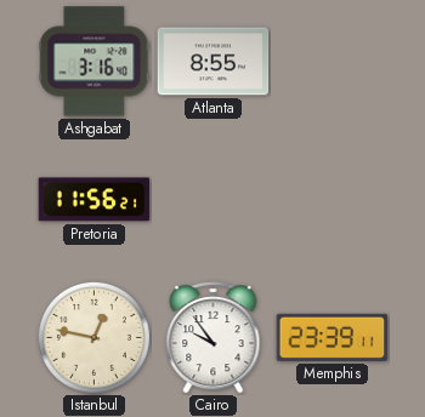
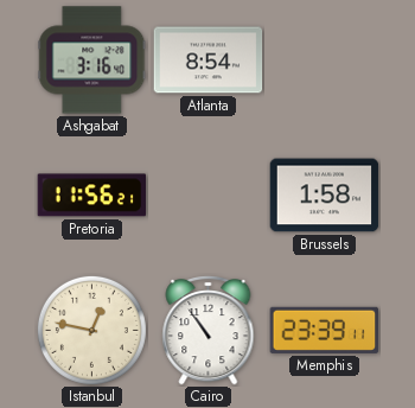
Atlanta: 8:55 -> 8:54 (209, 60)
Brussels: none -> 1:58 (325, 196)
Cairo: 9:54 -> 10:54 (209, 331)
